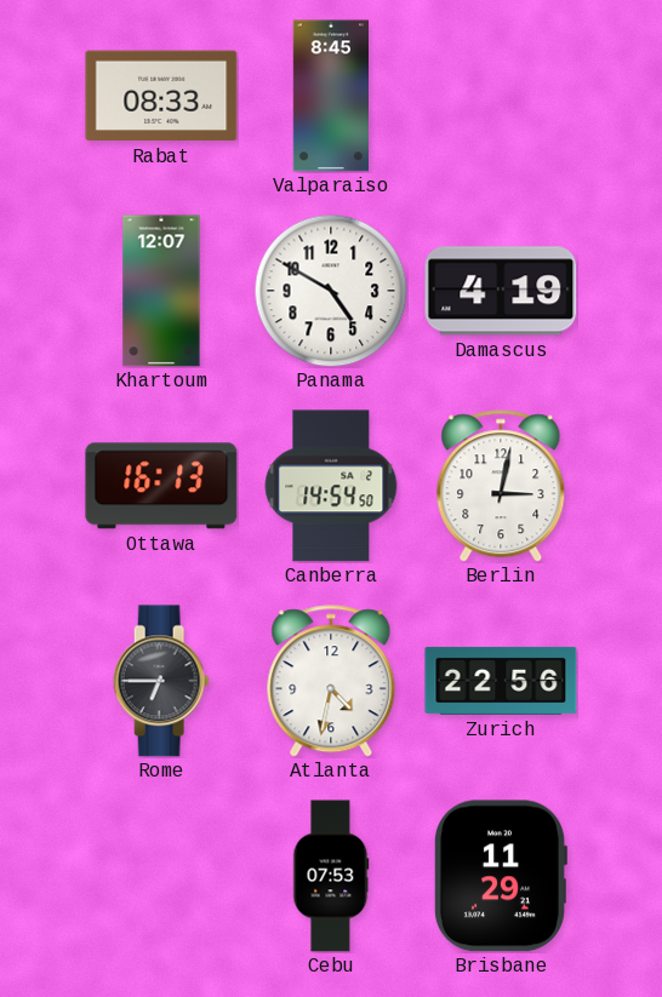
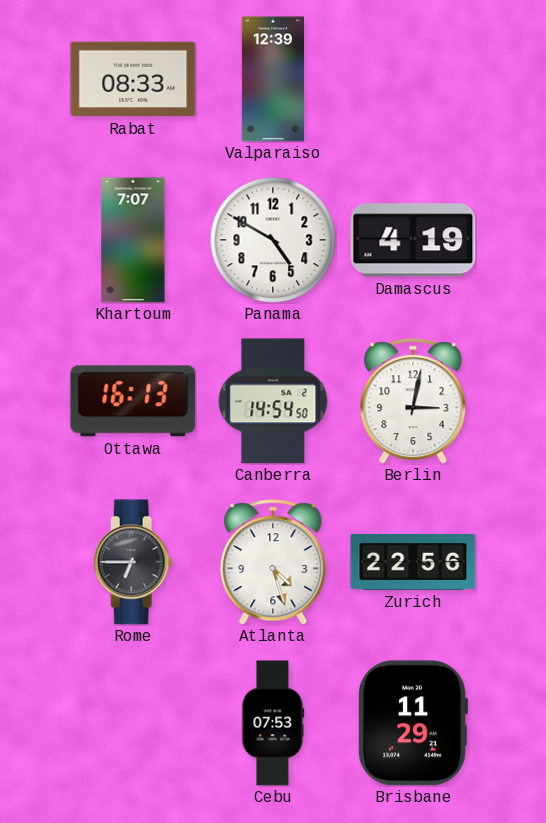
Valparaiso: 8:45 -> 12:39 (272, 79)
Khartoum: 12:07 -> 7:07 (133, 240)
Atlanta: 4:32 -> 4:27 (273, 562)
